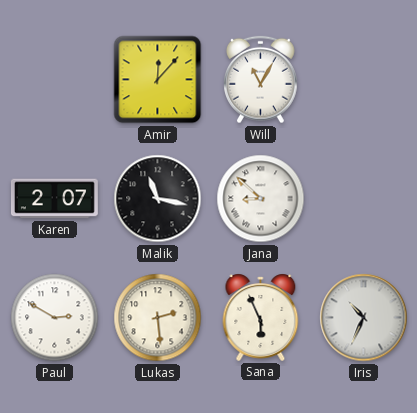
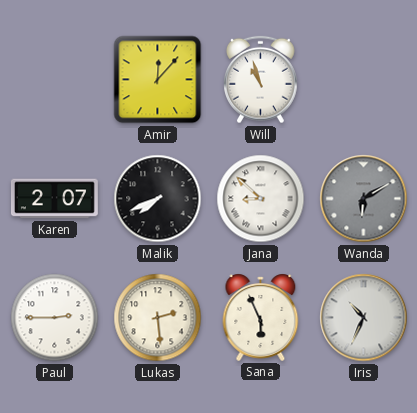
Will: 11:05 -> 10:57 (261, 80)
Malik: 11:17 -> 7:41 (158, 199)
Wanda: none -> 6:10 (364, 199)
Paul: 2:50 -> 2:45 (55, 318)
